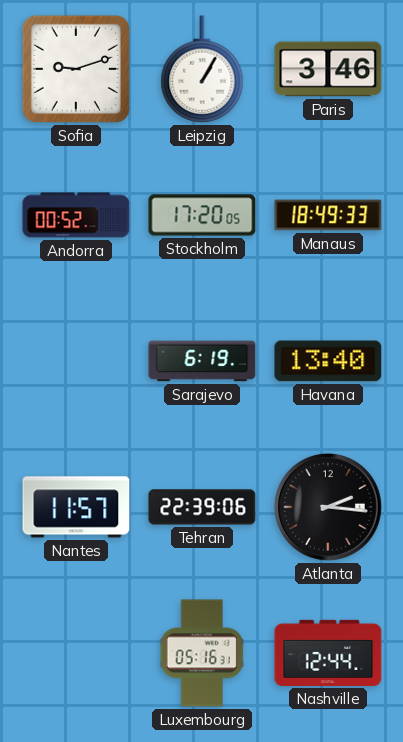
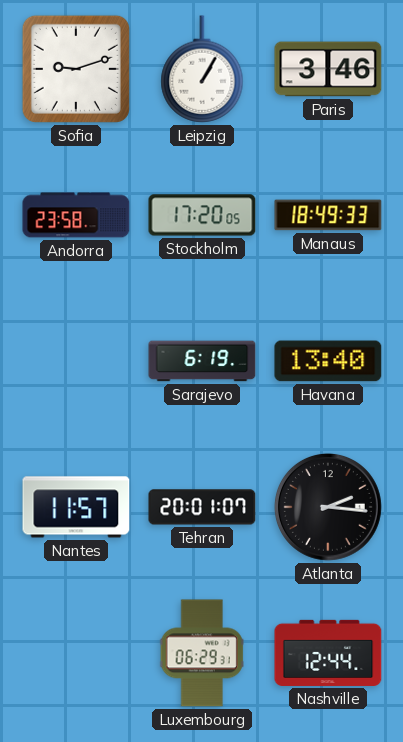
Andorra: 00:52 -> 23:58 (76, 215)
Tehran: 22:39 -> 20:01 (202, 507)
Luxembourg: 05:16 -> 06:29 (202, 653)
